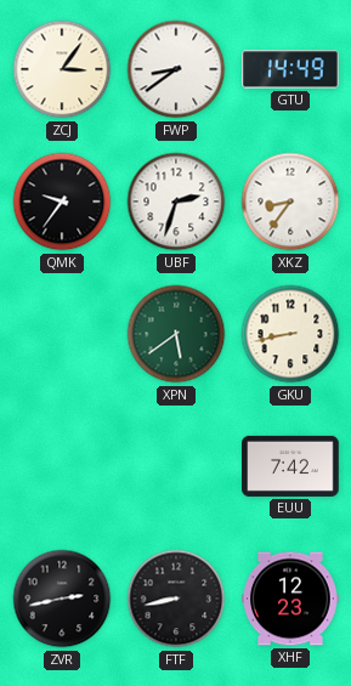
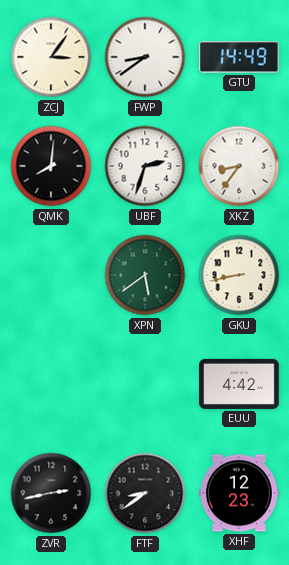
QMK: 9:36 -> 8:01 (51, 166)
EUU: 7:42 -> 4:42 (239, 384)
FTF: 8:43 -> 8:39 (145, 493)
